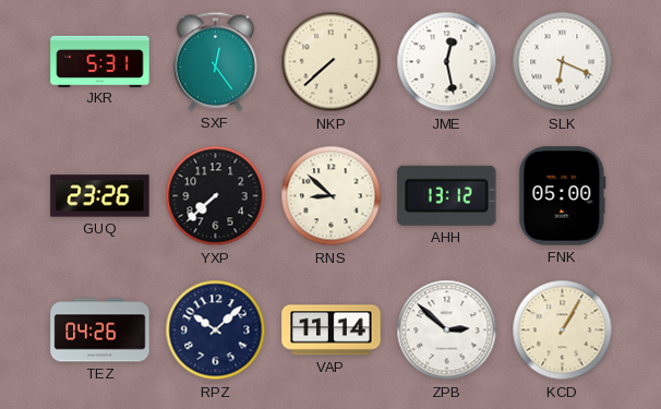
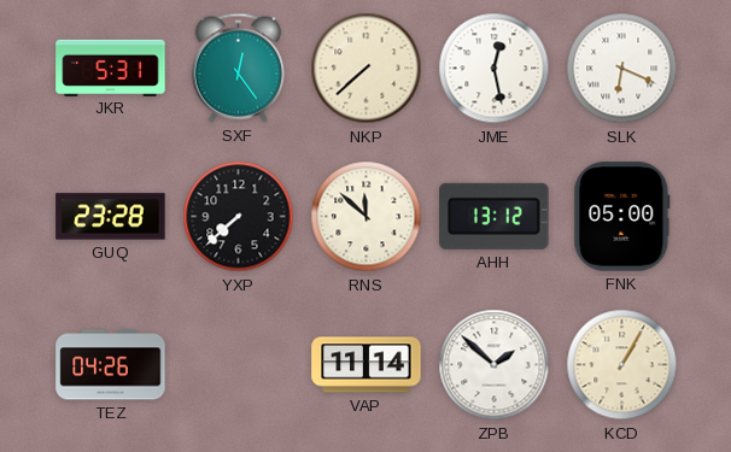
GUQ: 23:26 -> 23:28 (111, 217)
RNS: 8:52 -> 11:52 (367, 217)
RPZ: 10:08 -> none (216, 330)
ZPB: 2:52 -> 1:52 (495, 365)
